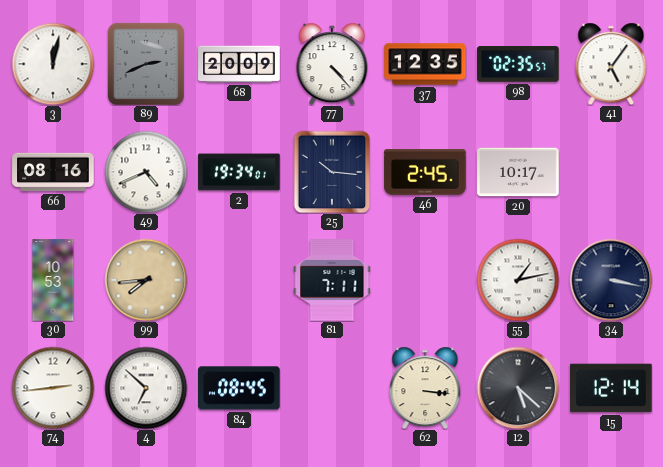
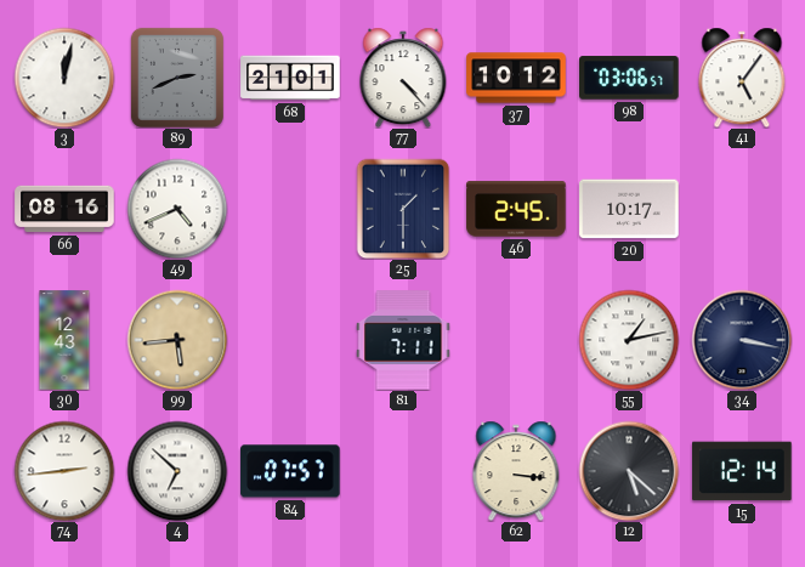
68: 20:09 -> 21:01 (290, 78)
37: 12:35 -> 10:12 (516, 78)
98: 02:35 -> 03:06 (629, 78)
2: 19:34 -> none (239, 172)
25: 10:16 -> 1:30 (403, 209)
30: 10:53 -> 12:43 (64, 340)
99: 7:44 -> 5:44 (177, 340)
84: 08:45 -> 07:57 (290, 471)
